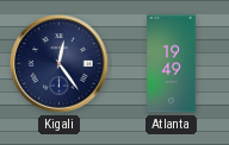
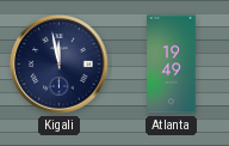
Kigali: 12:24 -> 11:58 (60, 65)
